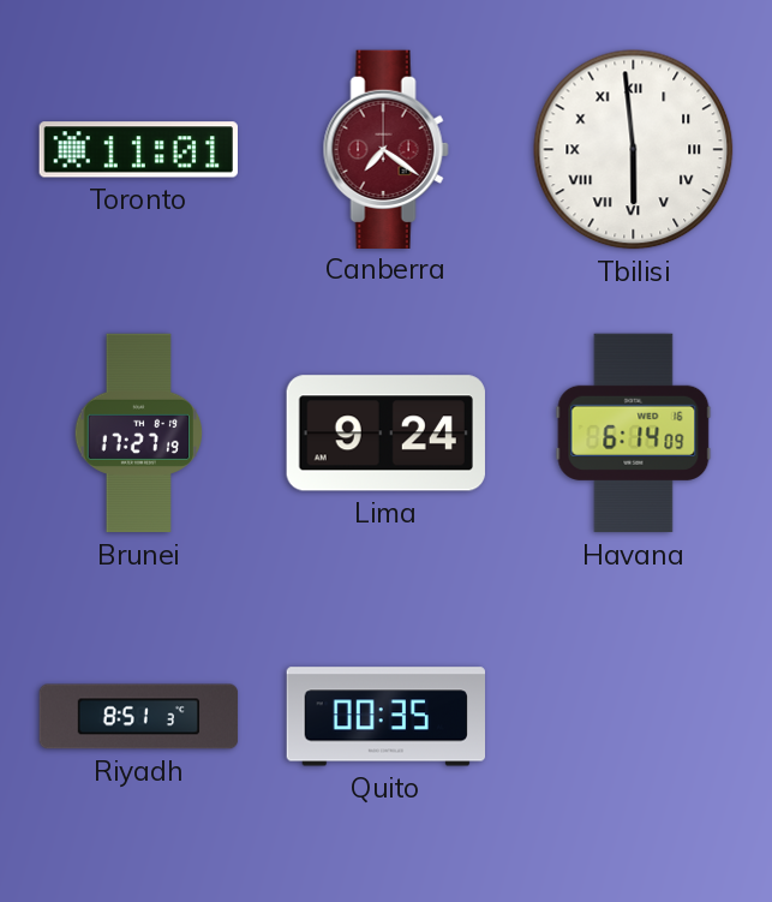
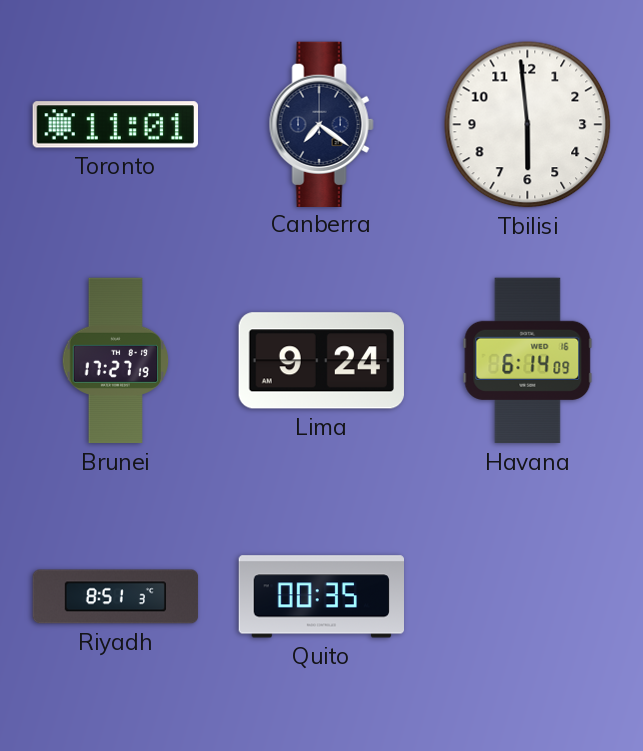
Canberra dial: burgundy -> navy (321, 124)
Tbilisi numerals: Roman -> Arabic (528, 125)
